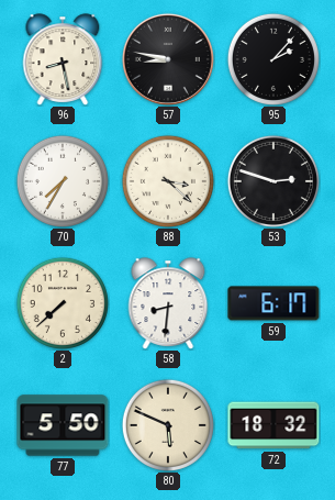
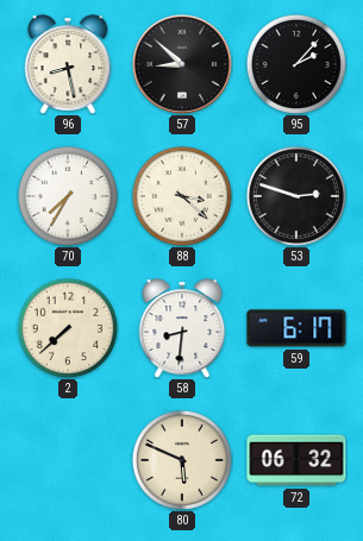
57: 8:47 -> 8:52 (182, 64)
77: 5:50 -> none (63, 425)
72: 18:32 -> 06:32 (296, 460)
